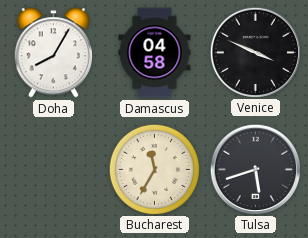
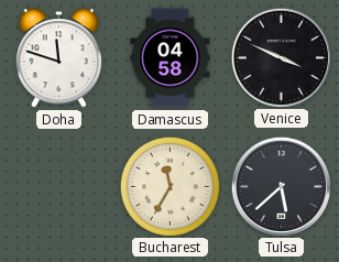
Doha: 8:05 -> 11:48 (58, 58)
Tulsa: 5:42 -> 5:38 (281, 186)
